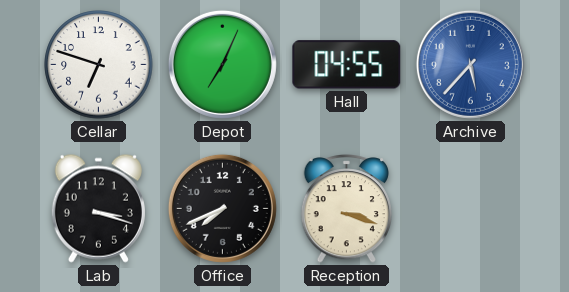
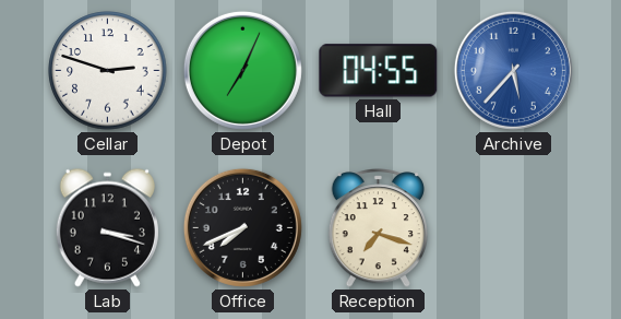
Cellar: 6:48 -> 2:48 (108, 71)
Reception: 3:18 -> 7:18 (378, 228)
